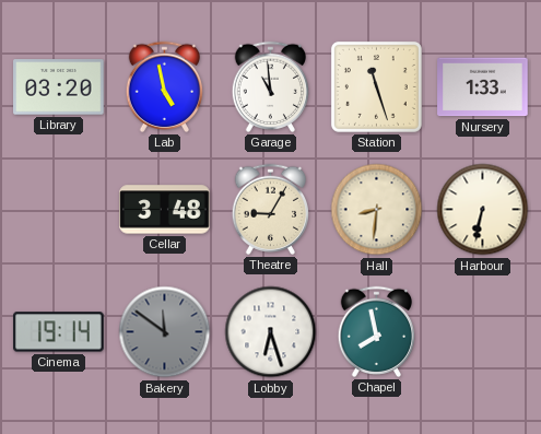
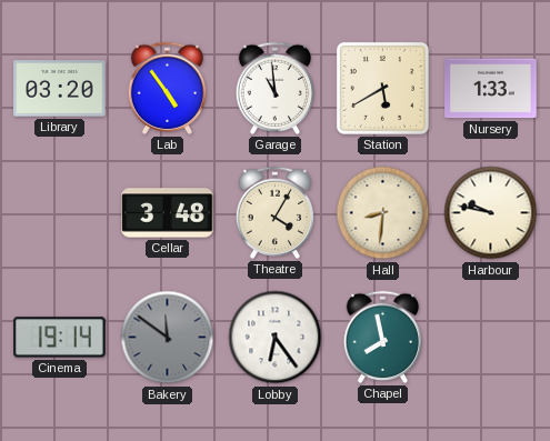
Lab: 4:58 -> 4:54 (168, 88)
Station: 11:27 -> 5:40 (382, 88)
Theatre: 9:05 -> 4:05 (276, 212)
Harbour: 6:32 -> 9:47 (491, 213)
Lobby: 6:27 -> 6:24 (276, 338)
